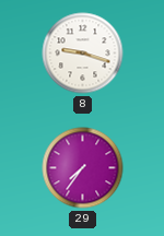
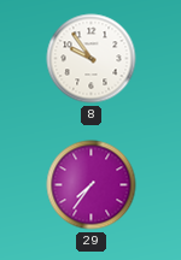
8: 9:18 -> 9:54 (92, 59)
